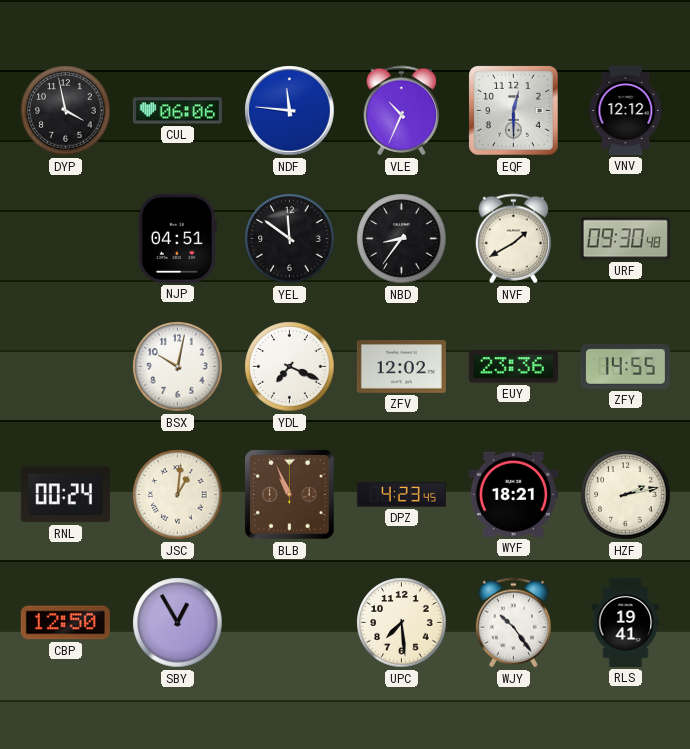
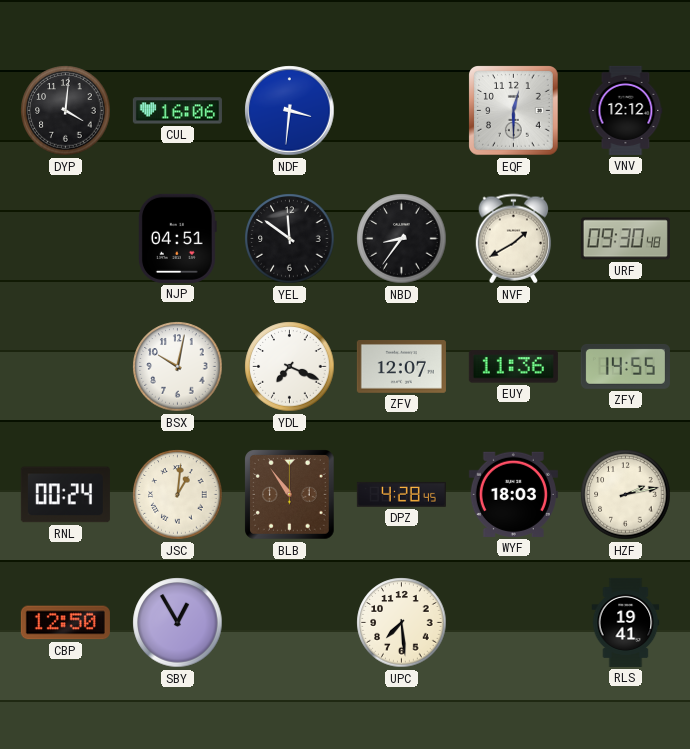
DYP: 3:58 -> 4:01 (66, 111)
CUL: 06:06 -> 16:06 (177, 111)
NDF: 11:46 -> 3:31 (290, 111)
VLE: 10:34 -> none (402, 111)
ZFV: 12:02 -> 12:07 (401, 367)
EUY: 23:36 -> 11:36 (513, 367)
BLB: 10:56 -> 10:54 (290, 495)
DPZ: 4:23 -> 4:28 (401, 494)
WYF: 18:21 -> 18:03 (513, 494)
WJY: 10:24 -> none (514, 623)
